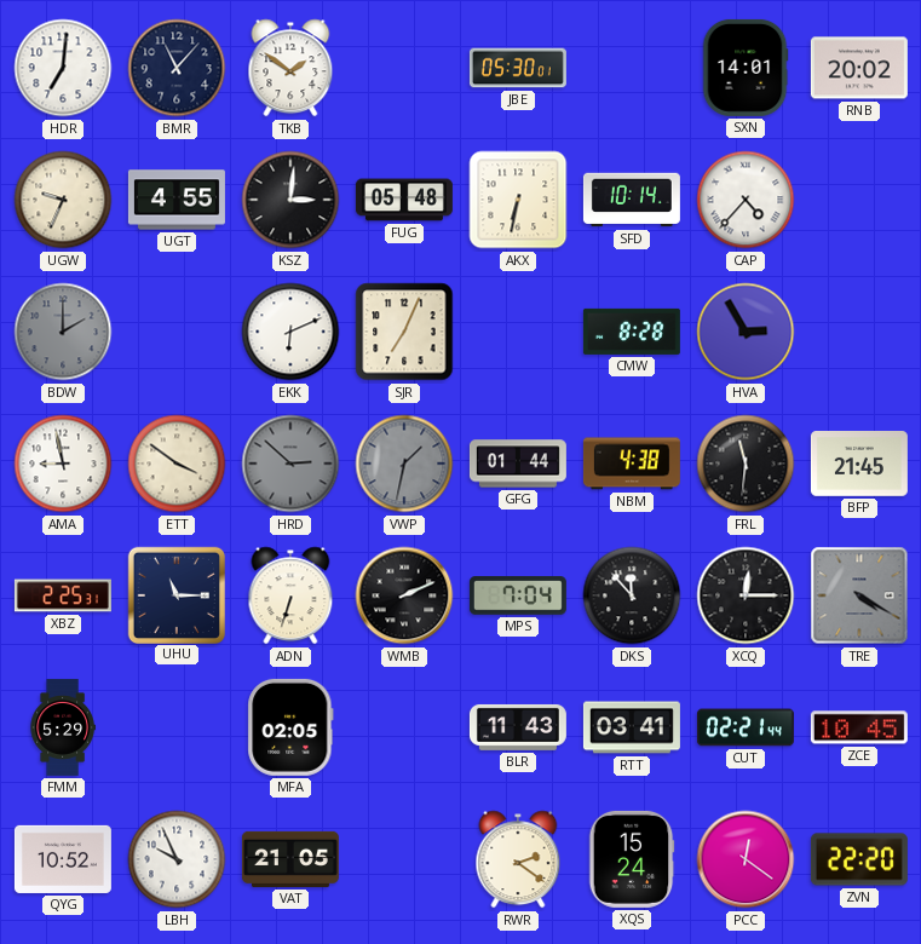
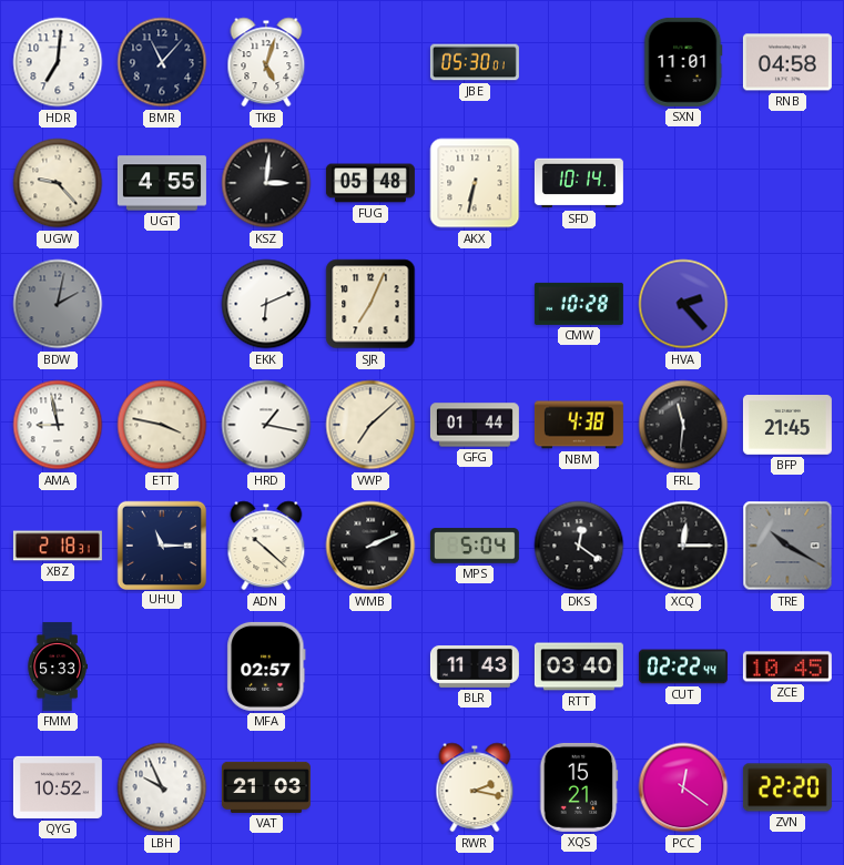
TKB: 1:51 -> 5:03 (266, 62)
SXN: 14:01 -> 11:01 (683, 62)
RNB: 20:02 -> 04:58 (787, 62)
UGW: 9:34 -> 9:23 (58, 183)
CAP: 4:37 -> none (746, 200)
BDW: 2:00 -> 2:02 (58, 304)
CMW: 8:28 -> 10:28 (579, 304)
HVA: 2:55 -> 2:23 (683, 304)
ETT: 3:51 -> 3:47 (162, 425)
HRD: 2:52 -> 1:17 (266, 425)
HRD dial: grey -> white (266, 425)
VWP: 1:32 -> 7:08 (370, 425)
VWP dial: grey -> cream (370, 425)
XBZ: 2:25 -> 2:18 (58, 546)
ADN: 6:33 -> 10:22 (266, 546)
MPS: 7:04 -> 5:04 (475, 546)
DKS: 11:53 -> 12:21 (579, 546)
TRE: 4:20 -> 10:20 (787, 546)
FMM: 5:29 -> 5:33 (58, 666)
MFA: 02:05 -> 02:57 (266, 666)
RTT: 03:41 -> 03:40 (579, 666)
CUT: 02:21 -> 02:22 (683, 666)
VAT: 21:05 -> 21:03 (266, 787)
RWR: 2:21 -> 2:17 (475, 787)
XQS: 15:24 -> 15:21 (579, 787)
